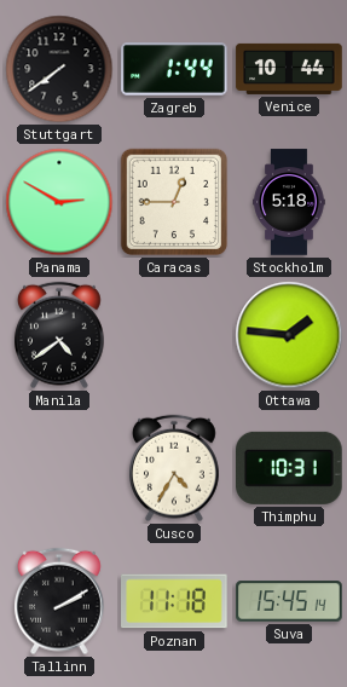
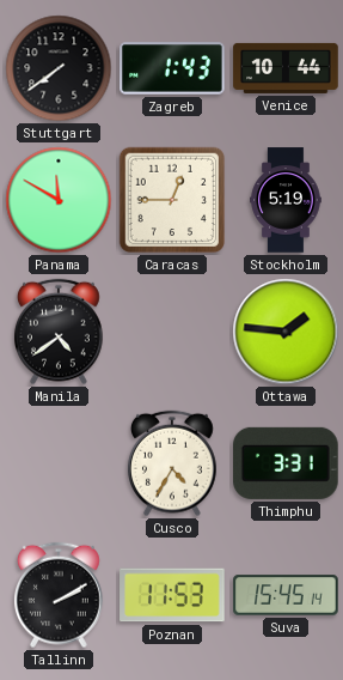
Zagreb: 1:44 -> 1:43 (172, 68)
Panama: 2:50 -> 11:50 (59, 200)
Stockholm: 5:18 -> 5:19 (286, 200)
Thimphu: 10:31 -> 3:31 (287, 463)
Poznan: 11:18 -> 11:53 (172, 595)
